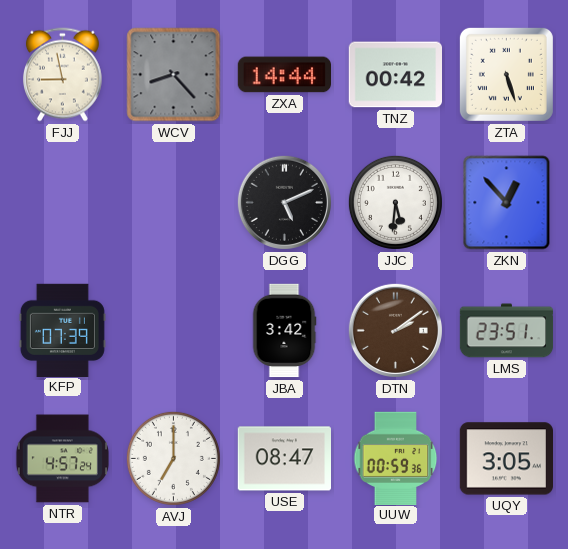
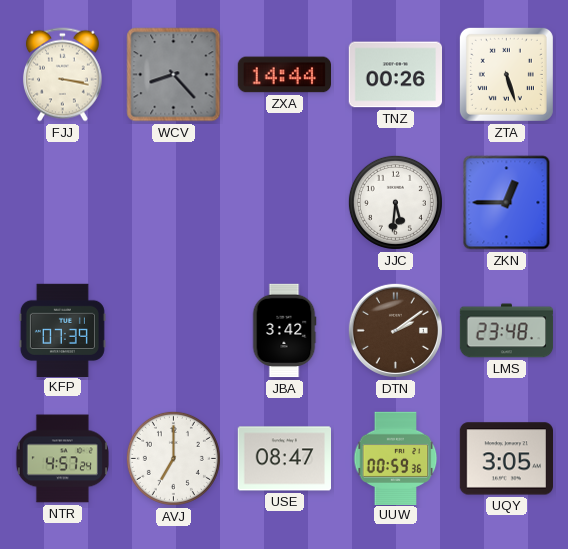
FJJ: 8:58 -> 3:17 (62, 75)
TNZ: 00:42 -> 00:26 (395, 75)
DGG: 5:11 -> none (284, 202)
ZKN: 12:53 -> 12:45 (507, 203)
LMS: 23:51 -> 23:48 (507, 331)
